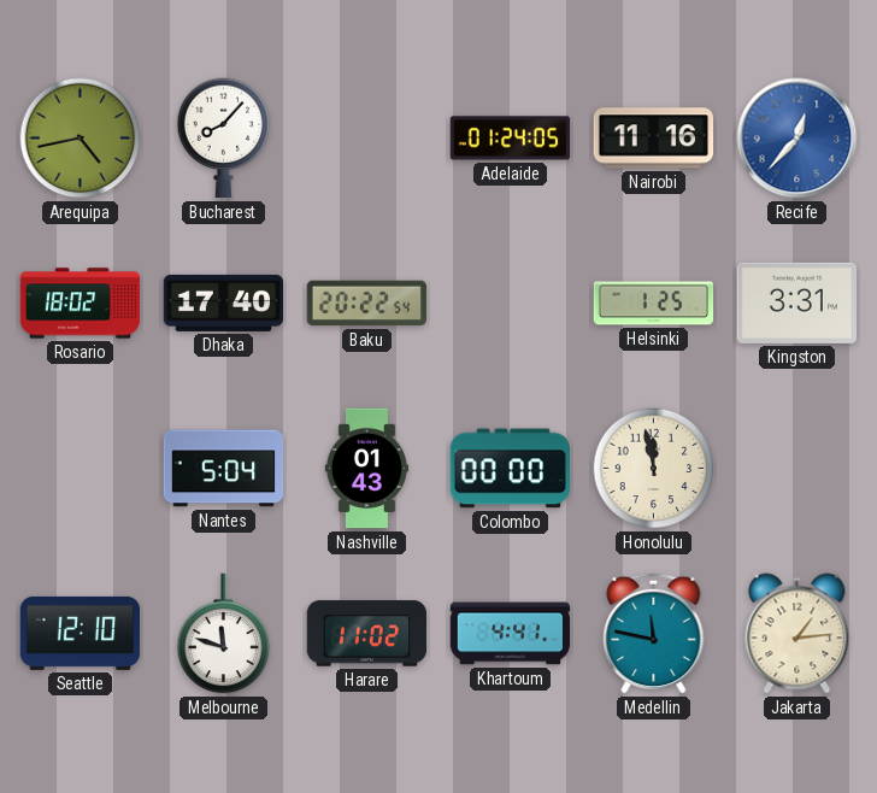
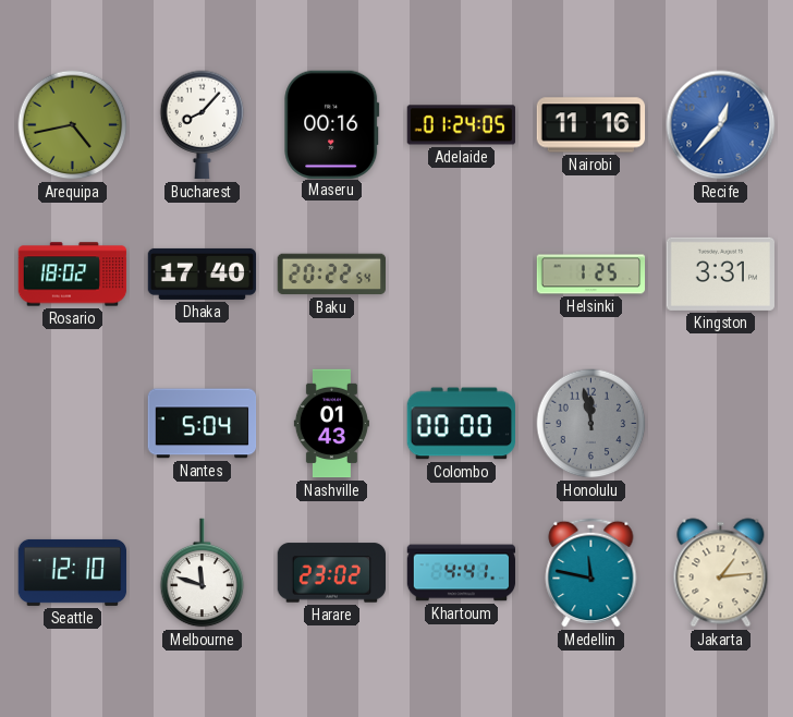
Maseru: none -> 00:16 (332, 124)
Honolulu dial: cream -> grey (591, 424)
Harare: 11:02 -> 23:02 (331, 573)
